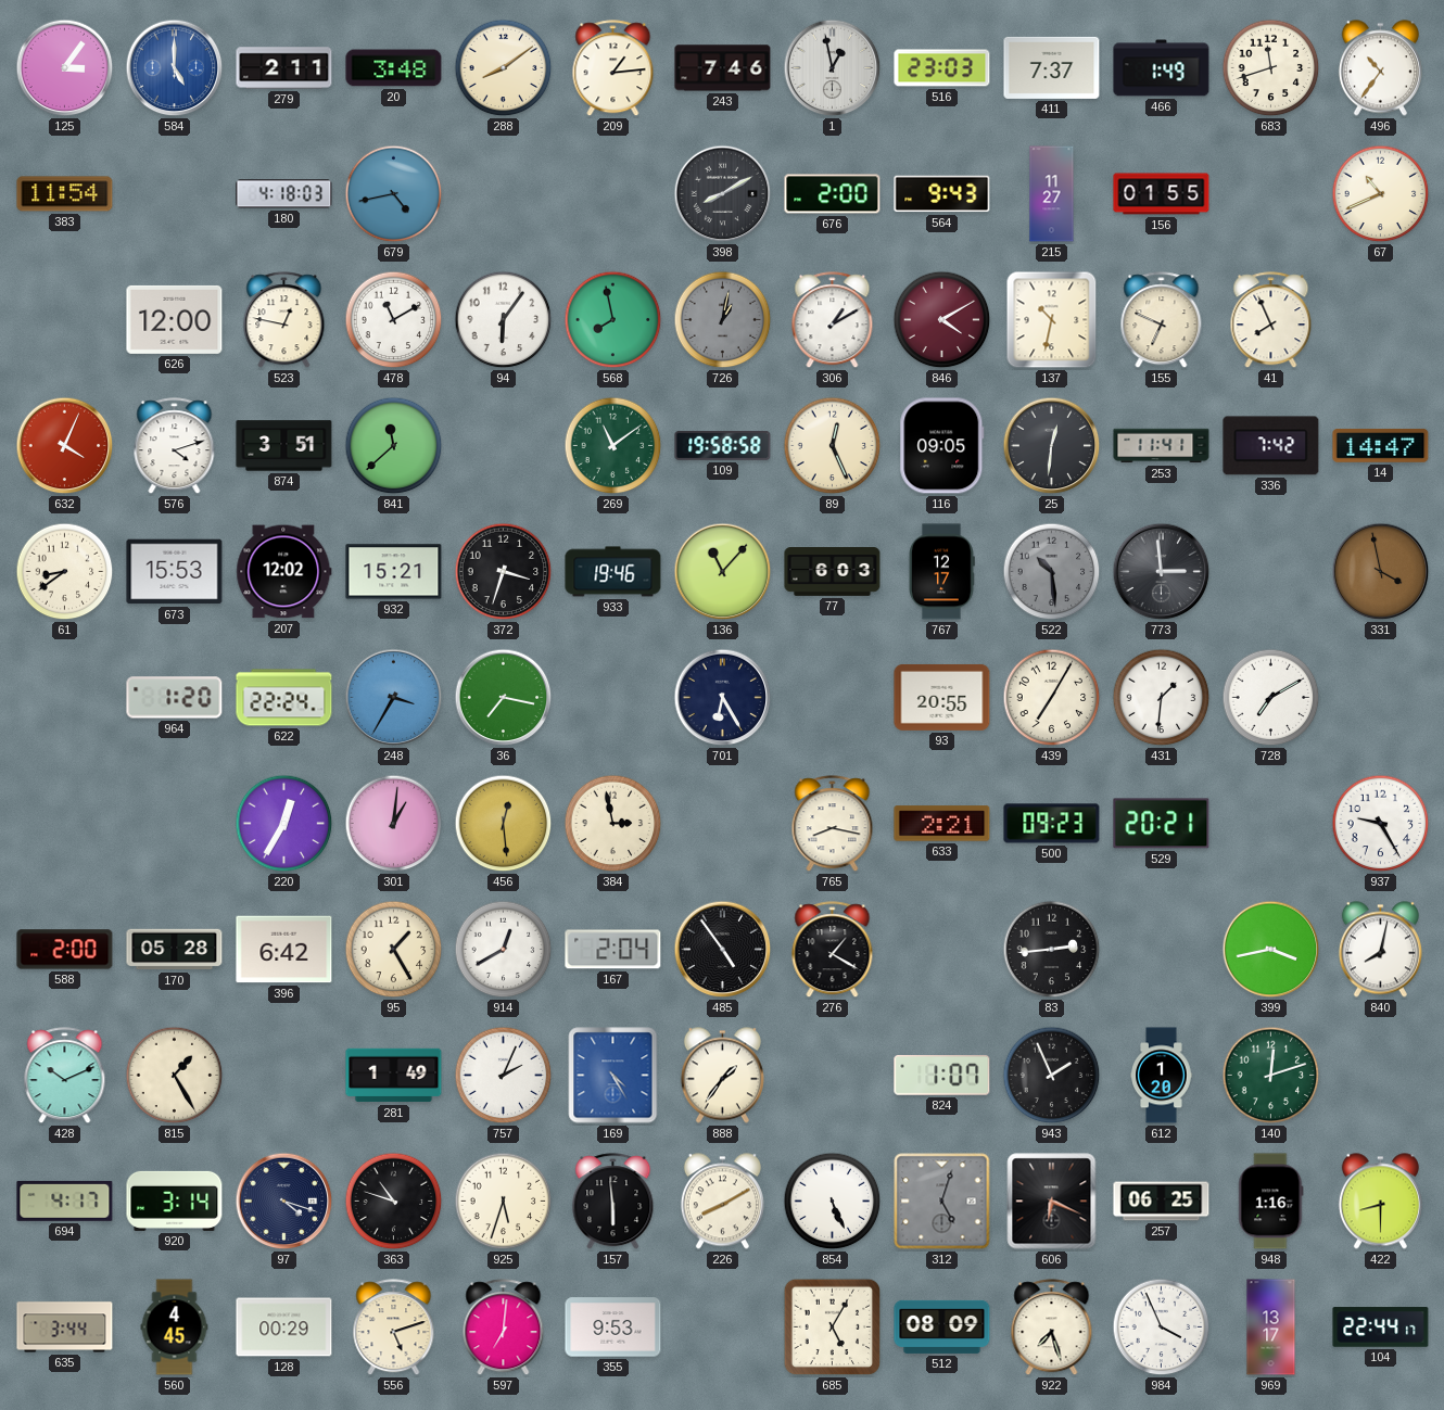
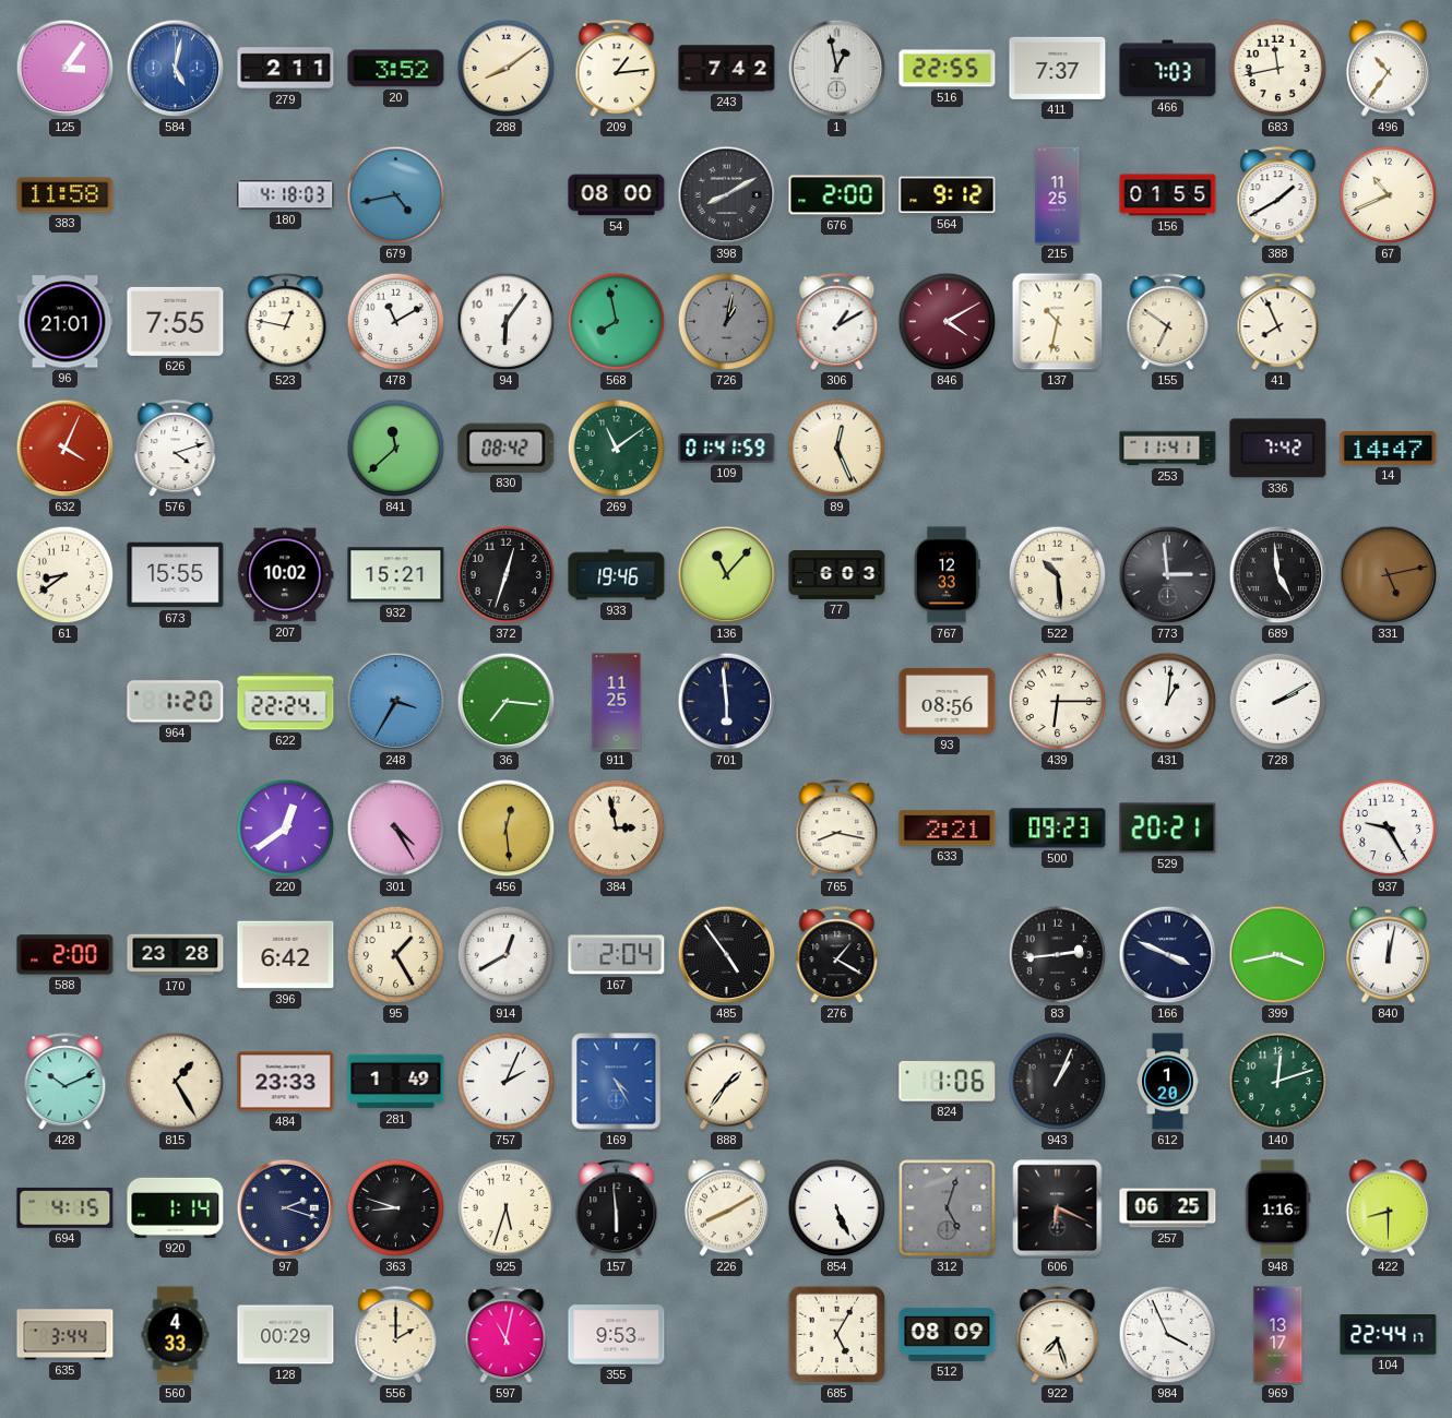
584: 5:00 -> 5:02 (176, 69)
20: 3:48 -> 3:52 (396, 69)
243: 7:46 -> 7:42 (727, 69)
516: 23:03 -> 22:55 (948, 69)
466: 1:49 -> 7:03 (1168, 69)
683: 11:42 -> 11:43 (1278, 69)
383: 11:54 -> 11:58 (66, 195)
54: none -> 08:00 (617, 195)
564: 9:43 -> 9:12 (948, 195)
215: 11:27 -> 11:25 (1058, 195)
388: none -> 1:40 (1278, 195)
96: none -> 21:01 (66, 322)
626: 12:00 -> 7:55 (176, 321)
155: 6:49 -> 6:51 (1168, 322)
874: 3:51 -> none (284, 446)
830: none -> 08:42 (507, 448)
109: 19:58 -> 01:41 (727, 448)
116: 09:05 -> none (942, 446)
25: 12:31 -> none (1052, 446)
673: 15:53 -> 15:55 (176, 575)
207: 12:02 -> 10:02 (286, 575)
372: 3:33 -> 12:33 (507, 575)
767: 12:17 -> 12:33 (947, 575)
522 dial: grey -> cream (1058, 575)
689: none -> 4:59 (1278, 575)
331: 3:58 -> 5:13 (1389, 575)
36: 7:17 -> 7:16 (507, 702)
911: none -> 11:25 (617, 702)
701: 6:25 -> 5:59 (727, 702)
93: 20:55 -> 08:56 (948, 701)
439: 7:05 -> 6:15 (1058, 702)
431: 1:31 -> 1:01 (1168, 702)
728: 7:10 -> 2:10 (1278, 702)
220: 12:35 -> 12:39 (286, 829)
301: 1:01 -> 4:25 (396, 829)
170: 05:28 -> 23:28 (176, 955)
166: none -> 3:49 (1168, 955)
840: 8:02 -> 12:02 (1388, 955)
484: none -> 23:33 (286, 1082)
824: 1:07 -> 1:06 (948, 1081)
943: 1:56 -> 1:04 (1058, 1082)
694: 4:17 -> 4:15 (66, 1207)
920: 3:14 -> 1:14 (176, 1207)
97: 4:18 -> 2:18 (286, 1208)
363: 10:48 -> 8:48 (396, 1208)
560: 4:45 -> 4:33 (176, 1335)
556: 5:12 -> 2:00 (396, 1335)
597: 7:01 -> 11:02 (507, 1335)
